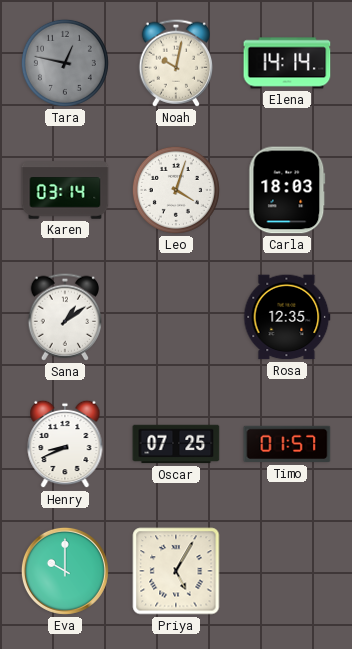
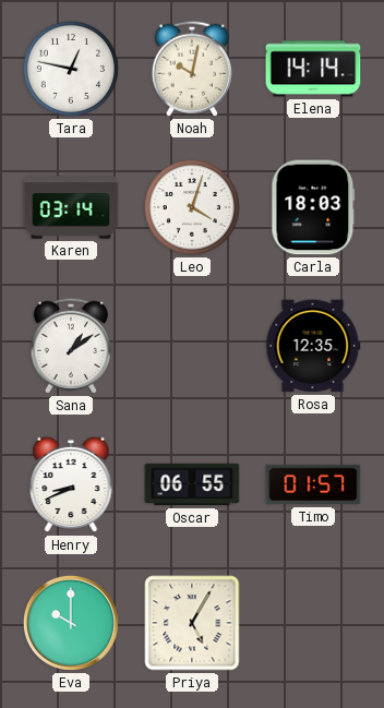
Tara dial: grey -> white (71, 69)
Oscar: 07:25 -> 06:55 (192, 484)
